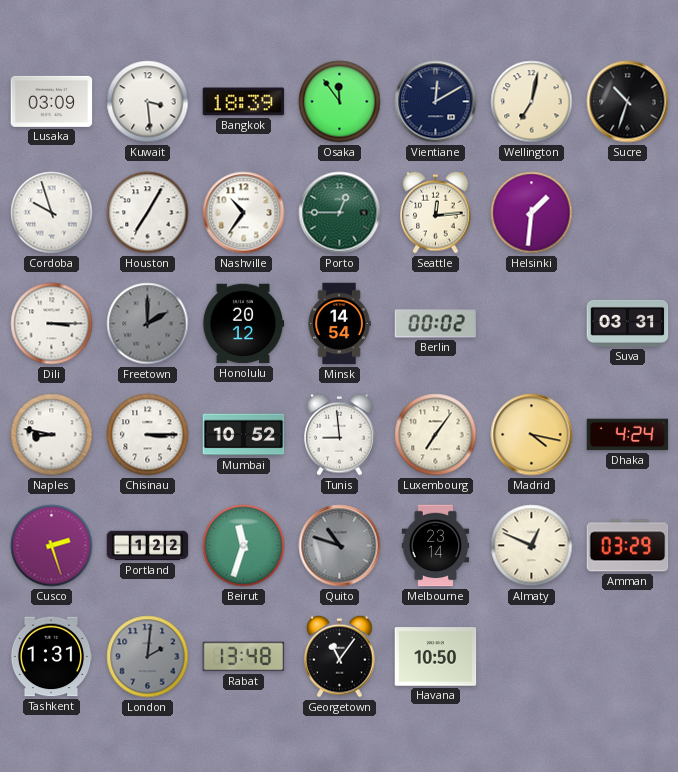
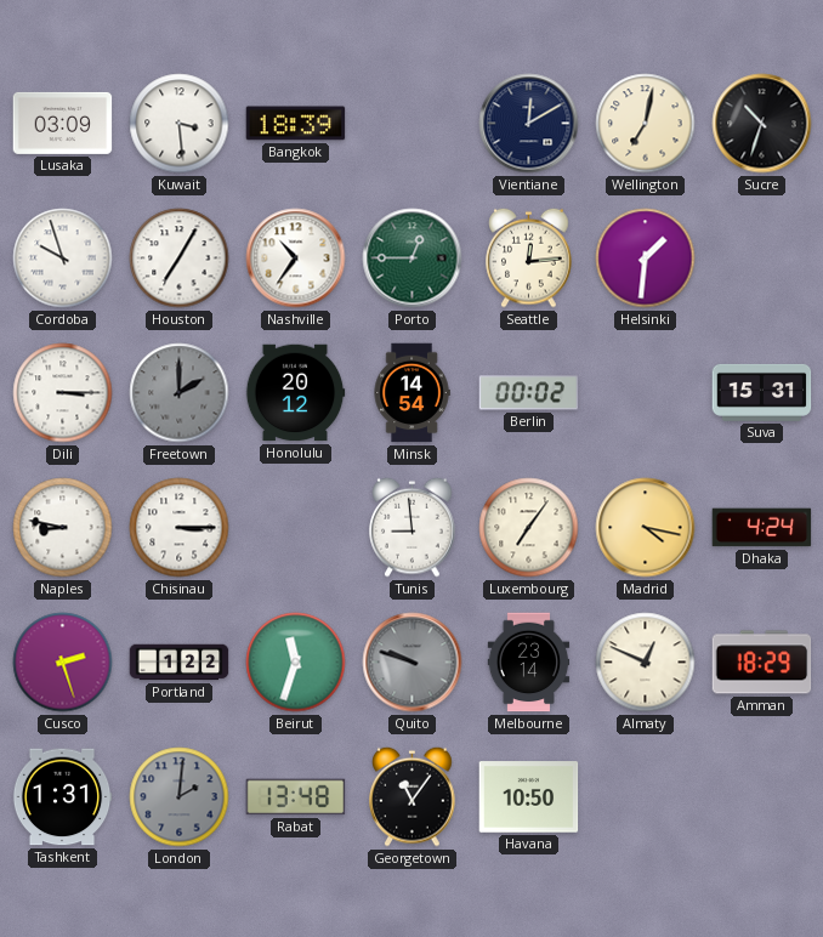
Osaka: 11:54 -> none (340, 102)
Suva: 03:31 -> 15:31 (762, 392)
Mumbai: 10:52 -> none (244, 435)
Quito: 10:48 -> 9:48 (413, 663)
Amman: 03:29 -> 18:29 (762, 663)
